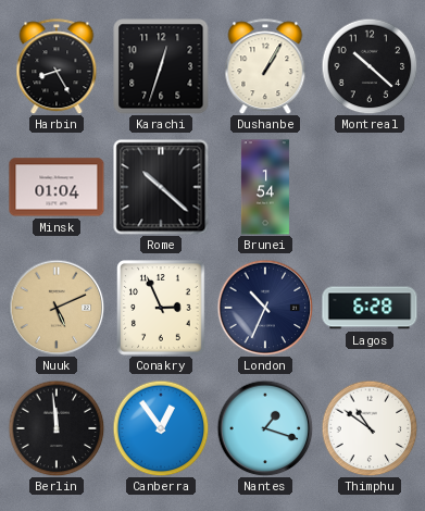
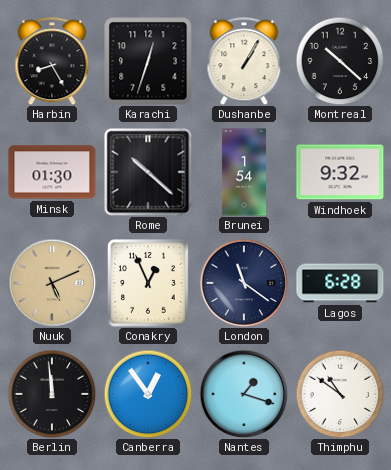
Minsk: 01:04 -> 01:30 (52, 172)
Windhoek: none -> 9:32 (340, 172)
Conakry: 2:56 -> 12:56 (148, 283)
London: 10:34 -> 11:21 (244, 283)
